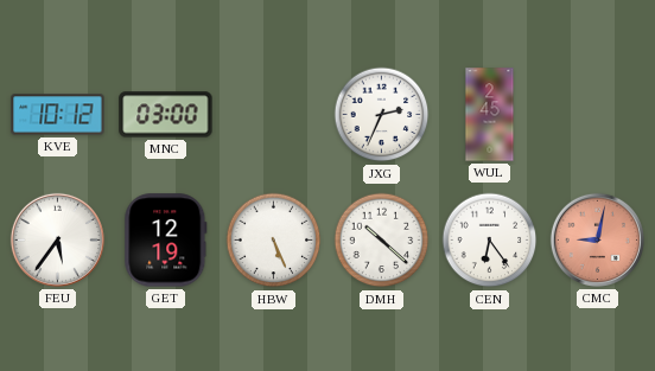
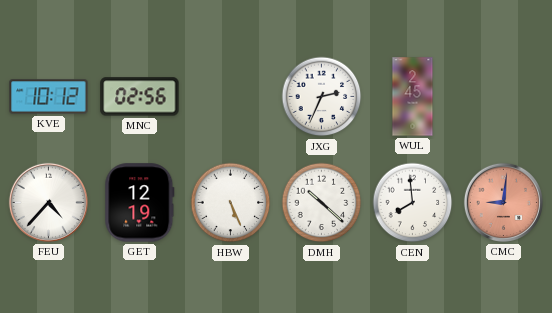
MNC: 03:00 -> 02:56 (140, 97)
FEU: 5:36 -> 4:37 (48, 202)
CEN: 6:24 -> 7:59 (413, 203)
CMC: 9:02 -> 9:01 (503, 202)
